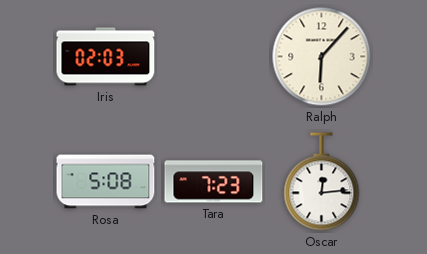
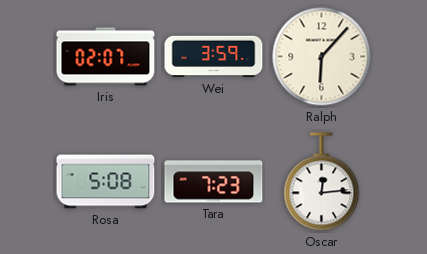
Iris: 02:03 -> 02:07 (106, 57)
Wei: none -> 3:59 (214, 57)
